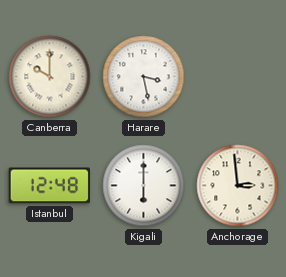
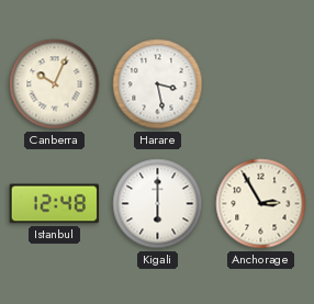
Canberra: 10:00 -> 10:04 (55, 85)
Anchorage: 2:59 -> 2:55 (261, 204)
